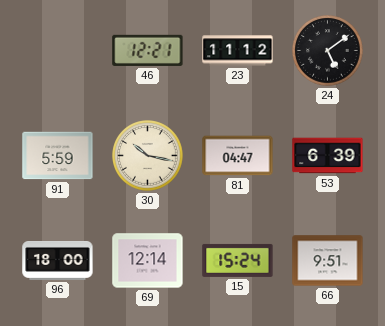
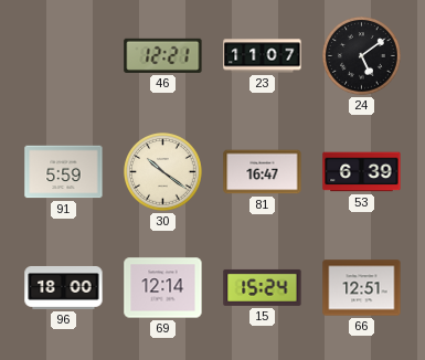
23: 11:12 -> 11:07 (263, 56)
30: 10:17 -> 10:21 (163, 172)
81: 04:47 -> 16:47 (263, 172)
66: 9:51 -> 12:51 (362, 288)
